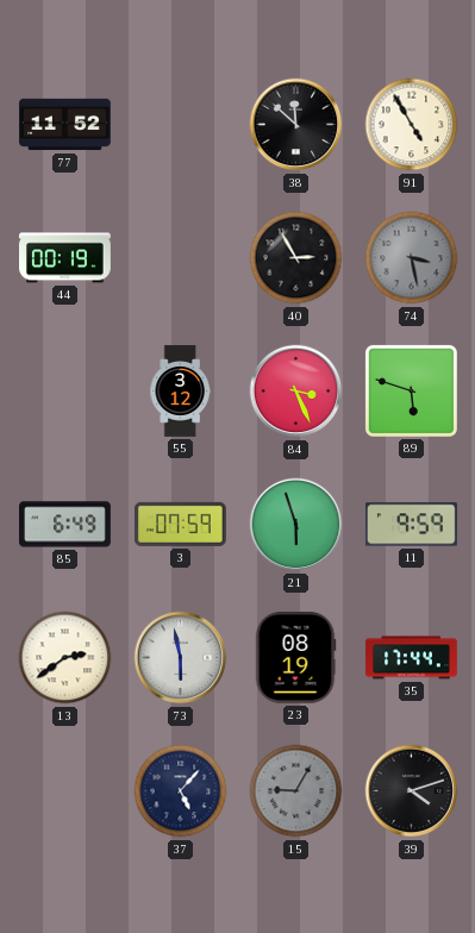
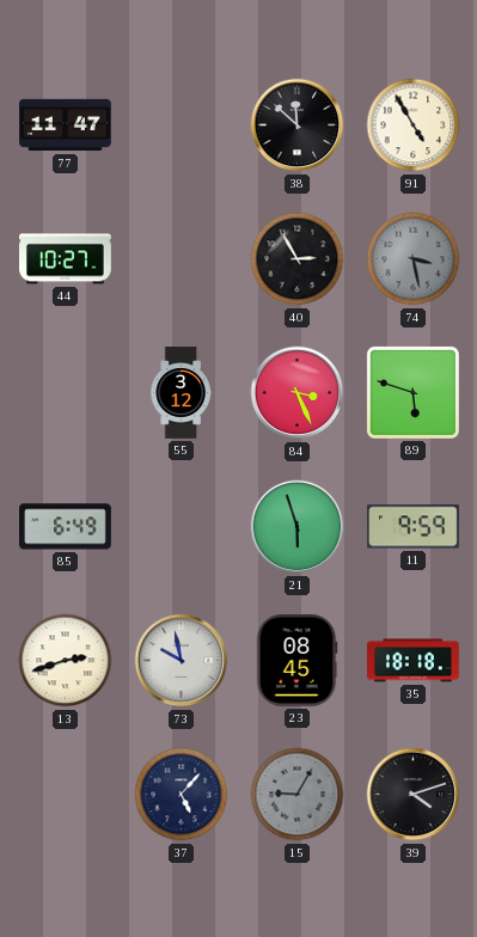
77: 11:52 -> 11:47 (66, 125)
44: 00:19 -> 10:27 (66, 259)
3: 07:59 -> none (180, 524)
13: 2:39 -> 2:42 (66, 661)
73: 5:58 -> 9:58 (182, 661)
23: 08:19 -> 08:45 (296, 661)
35: 17:44 -> 18:18 (414, 661)
